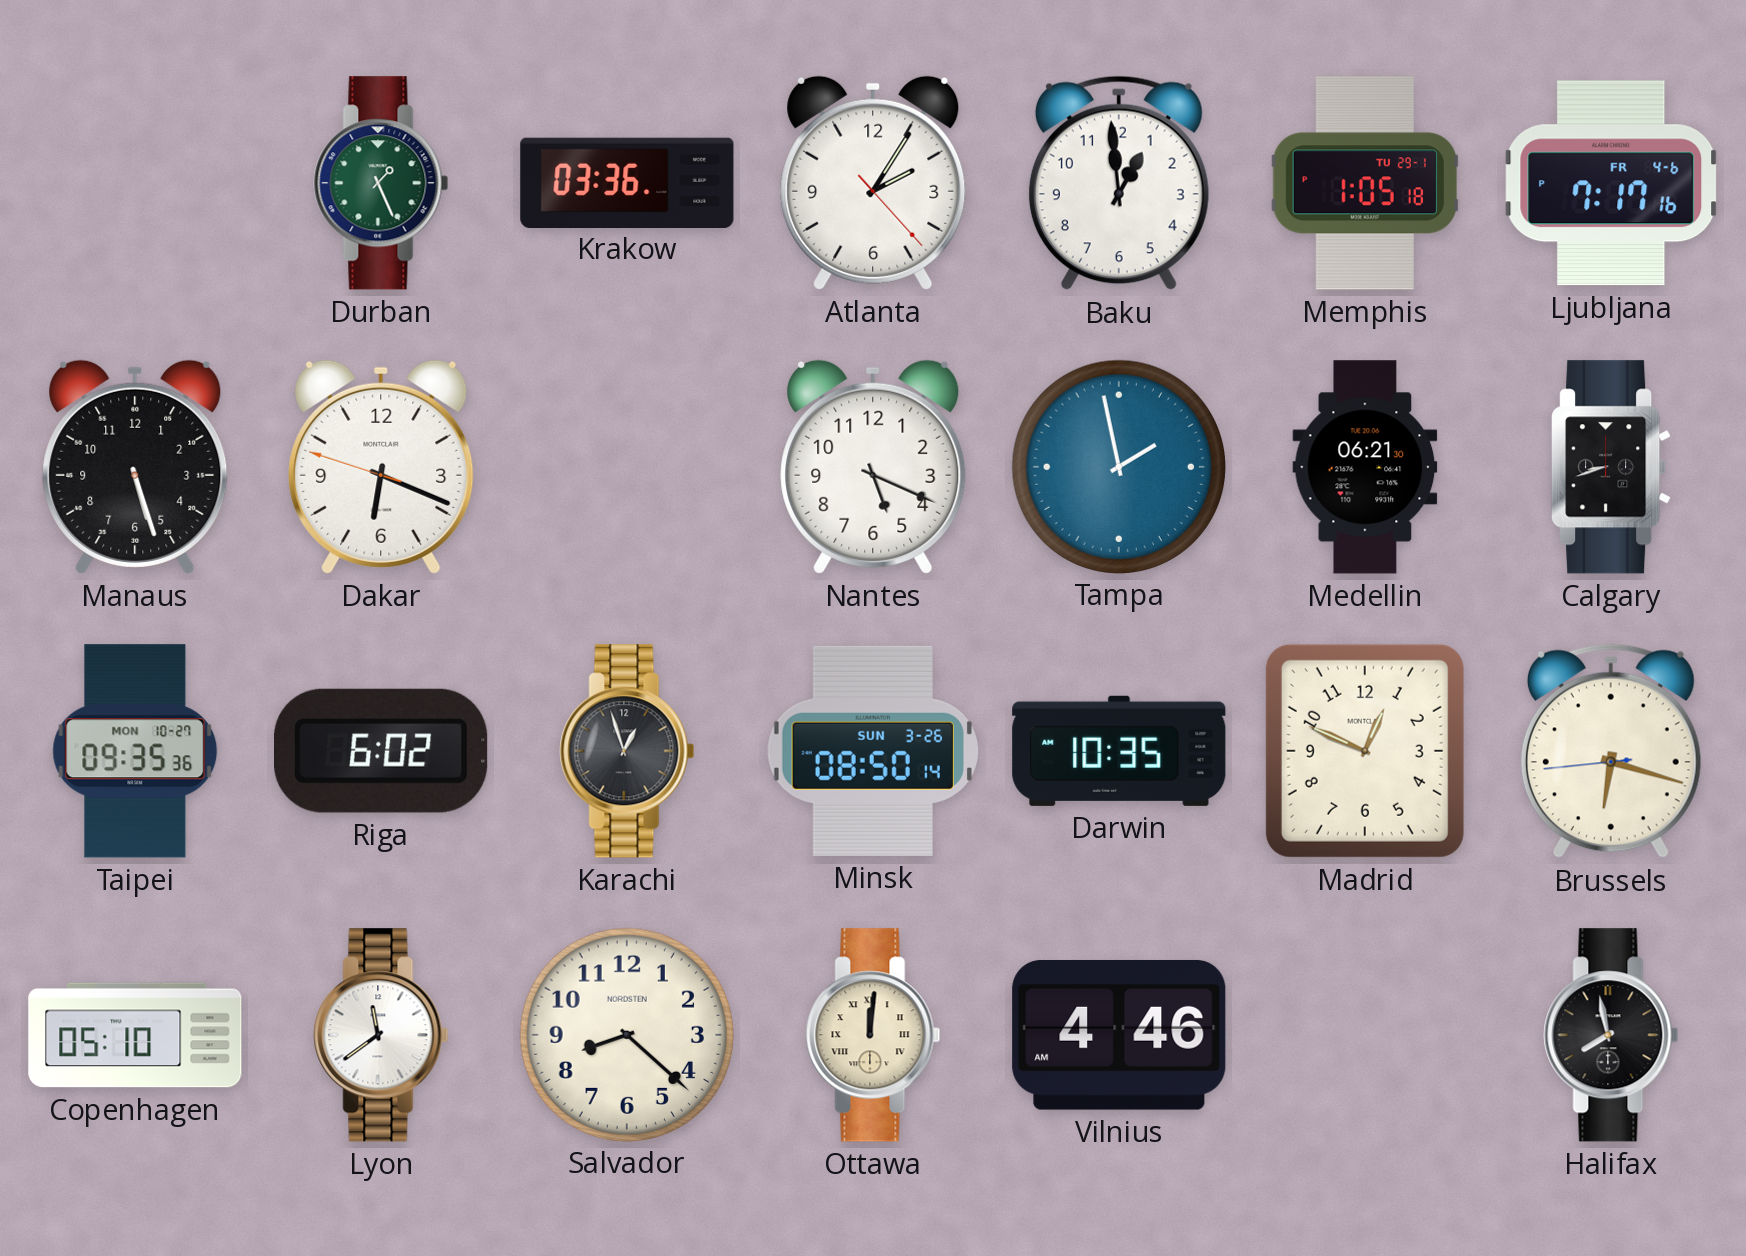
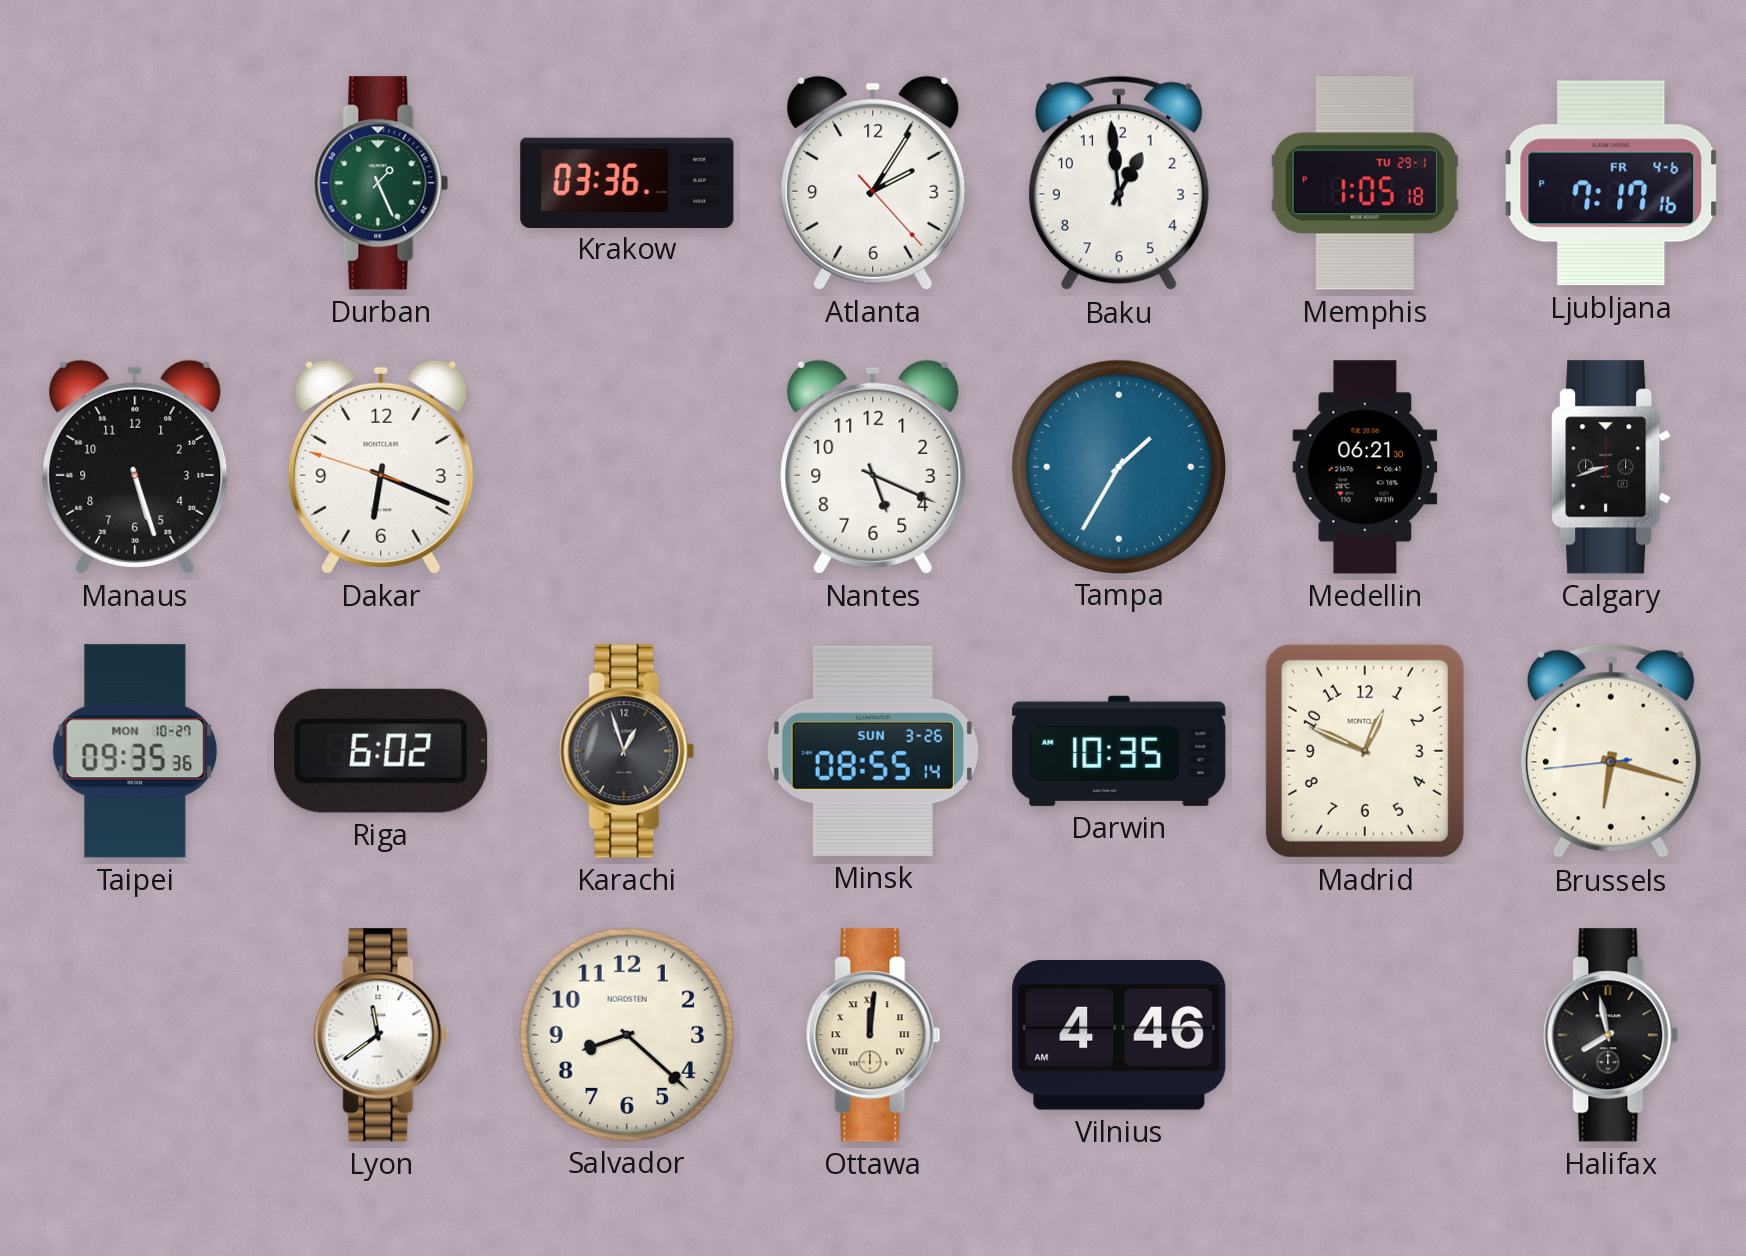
Tampa: 1:58 -> 1:35 (1118, 466)
Minsk: 08:50 -> 08:55 (873, 751)
Copenhagen: 05:10 -> none (135, 1035)
